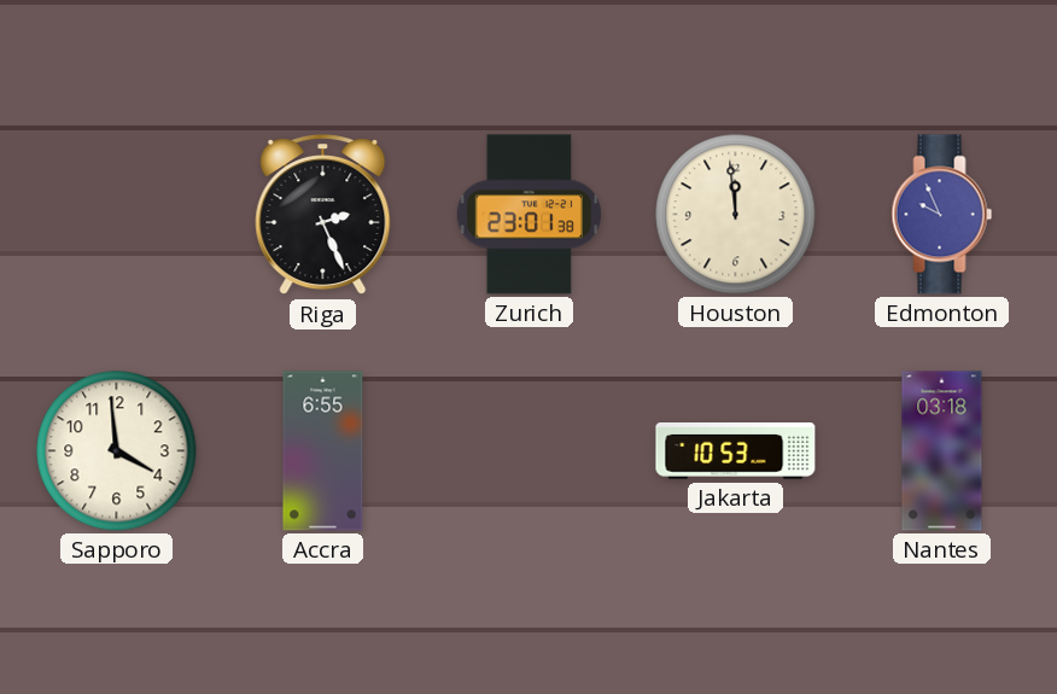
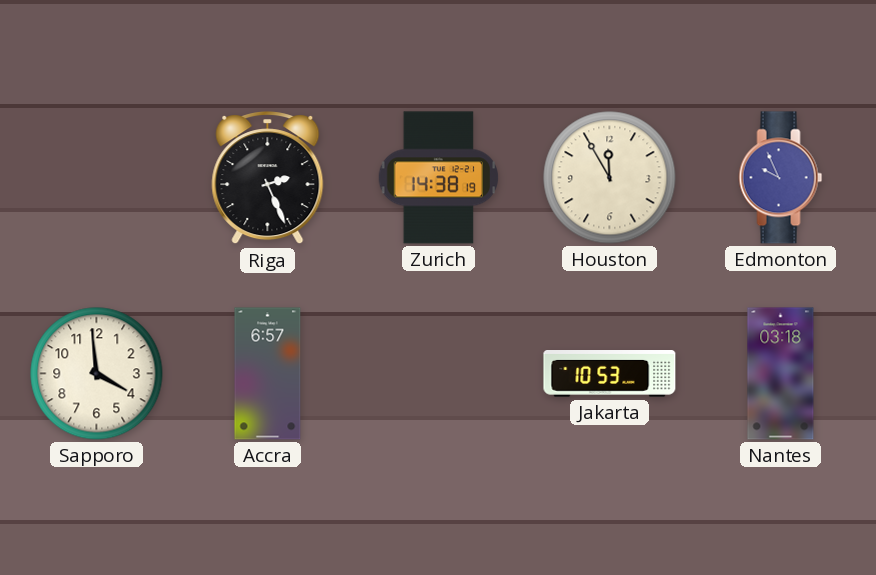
Zurich: 23:01 -> 14:38 (439, 178)
Houston: 11:59 -> 11:55 (610, 178)
Accra: 6:55 -> 6:57 (268, 374)
